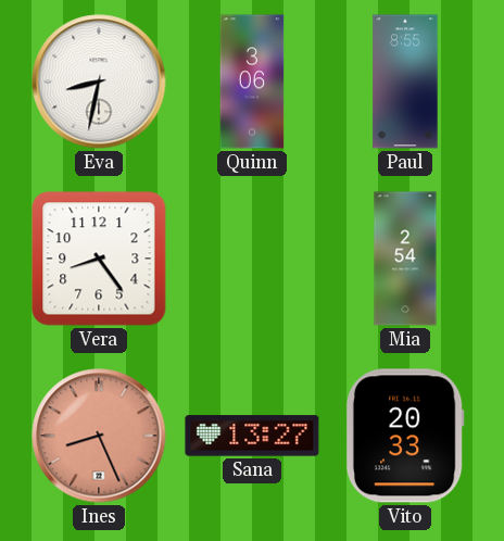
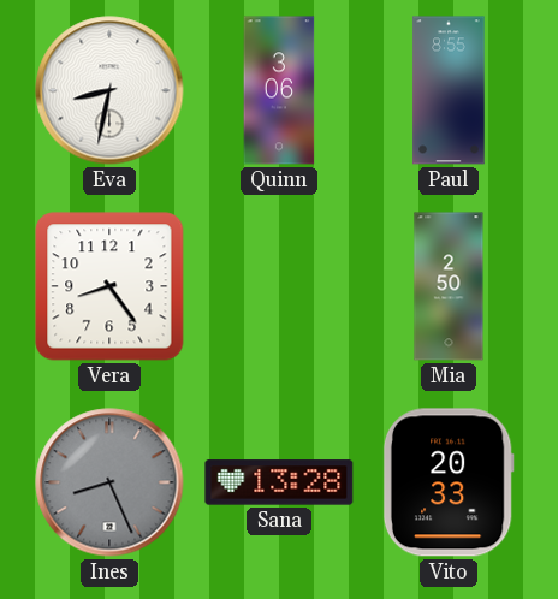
Mia: 2:54 -> 2:50 (449, 286)
Ines dial: salmon -> grey (109, 482)
Sana: 13:27 -> 13:28 (279, 482)
